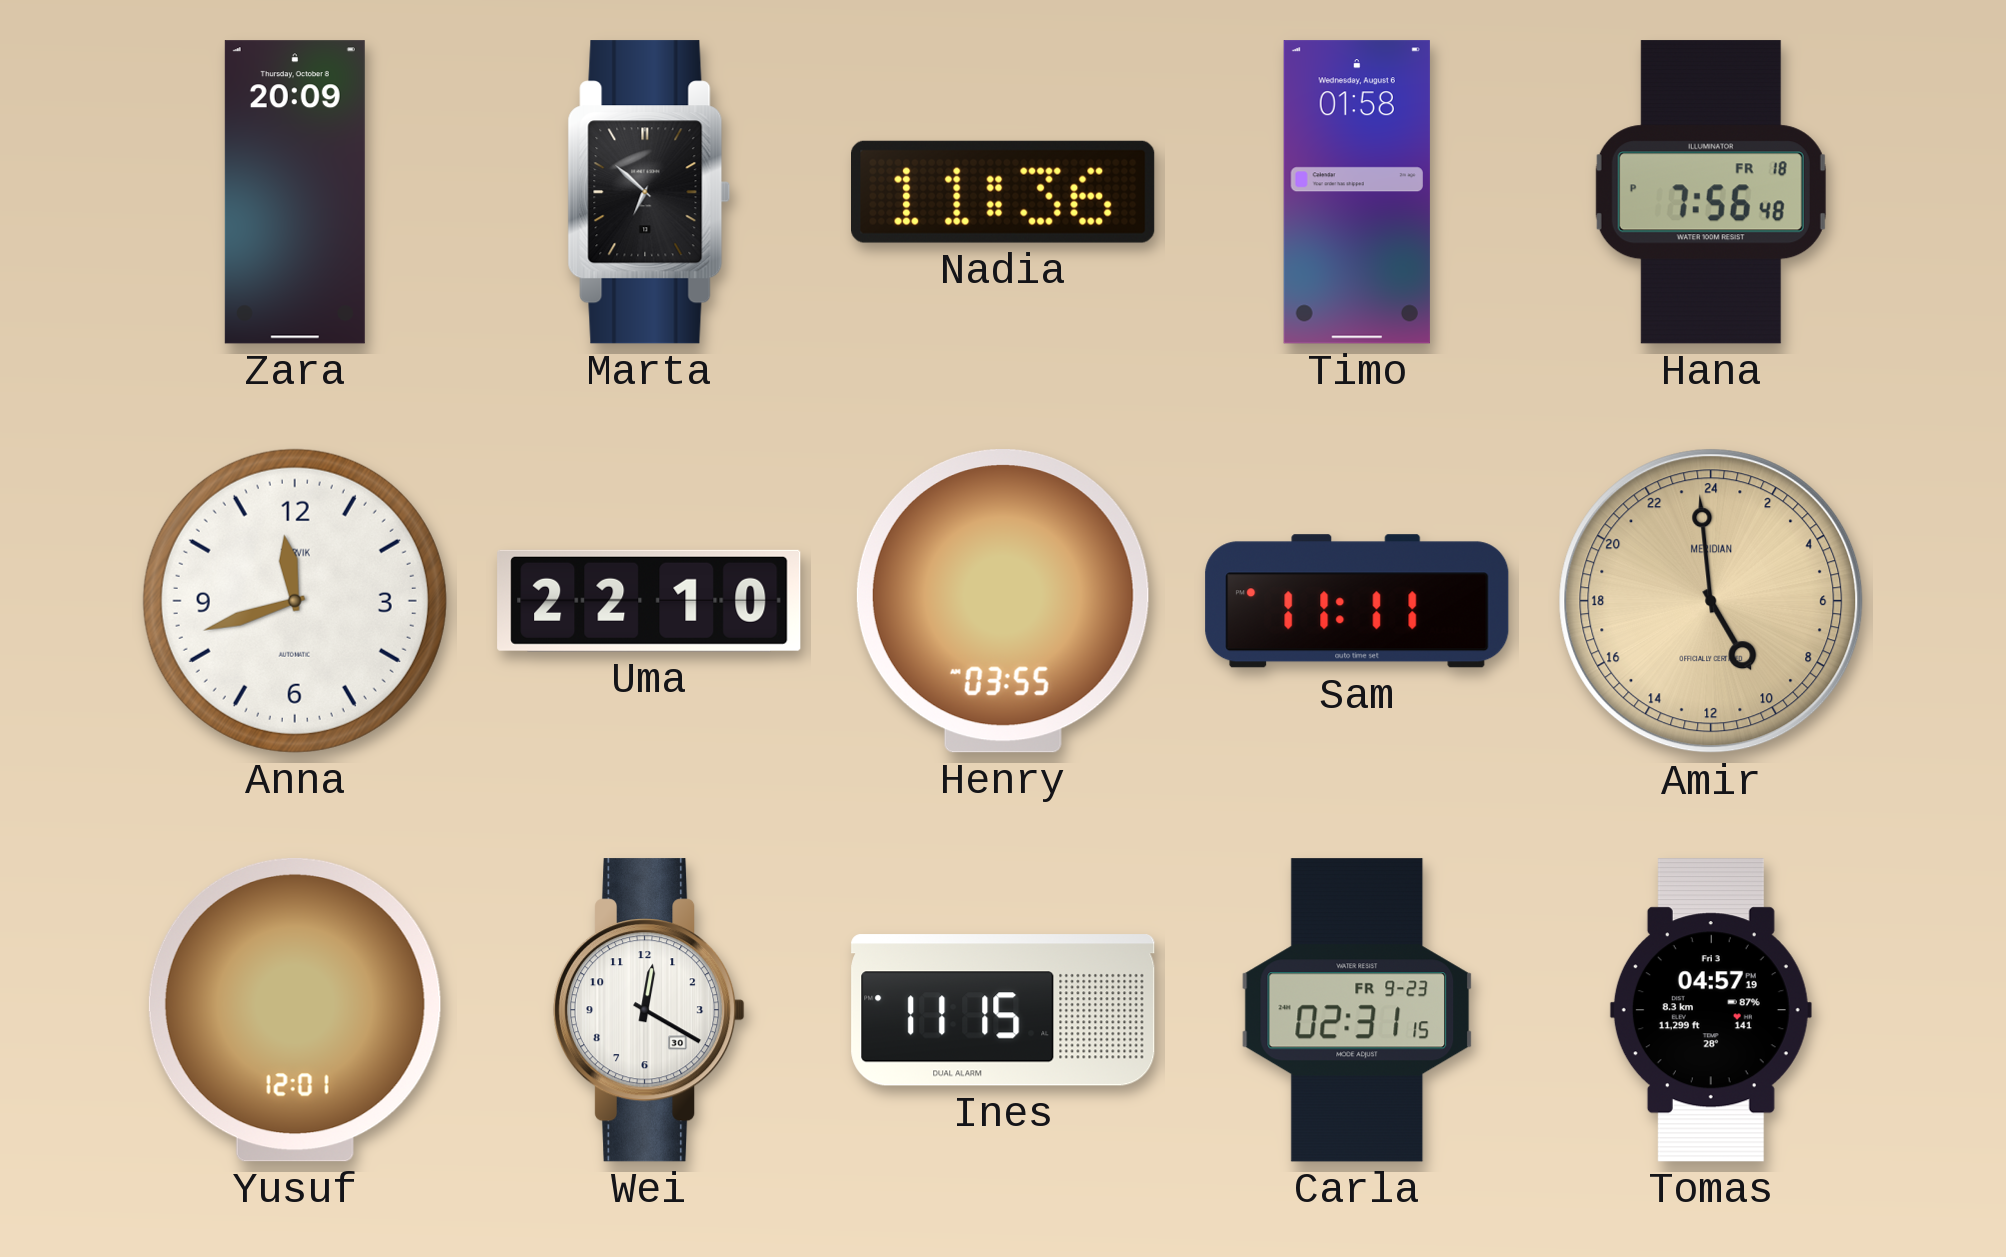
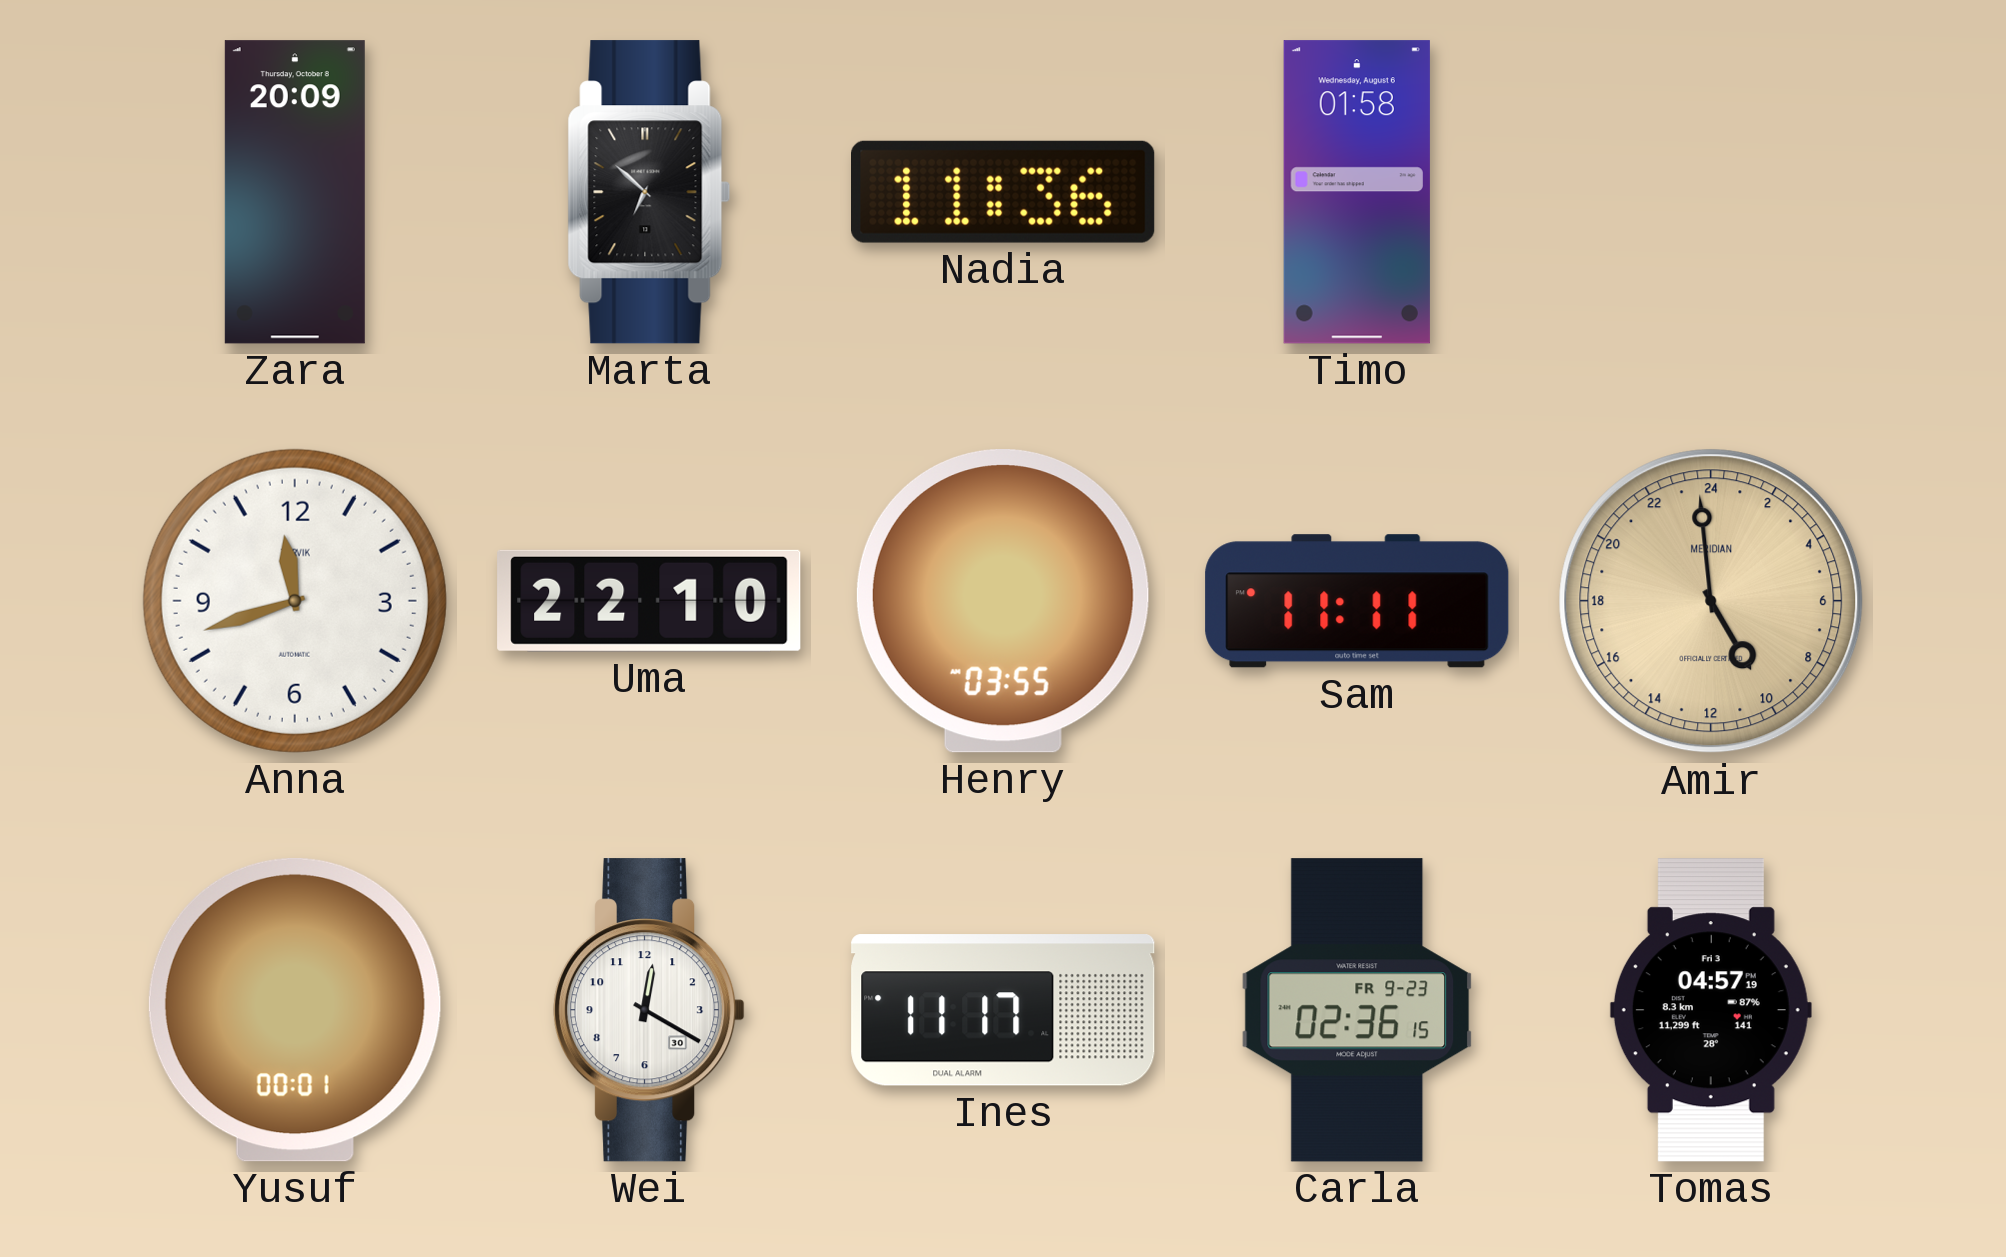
Hana: 7:56 -> none (1711, 192)
Yusuf: 12:01 -> 00:01 (295, 1010)
Ines: 11:15 -> 11:17 (1003, 1010)
Carla: 02:31 -> 02:36 (1357, 1010)
